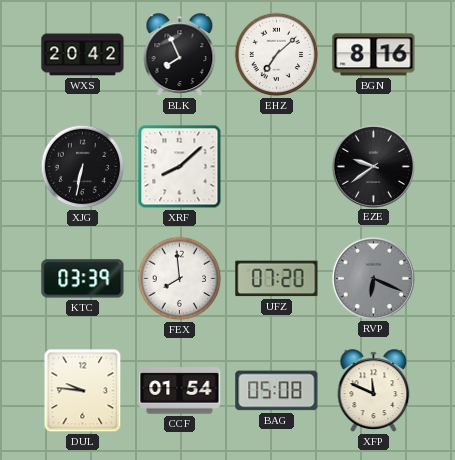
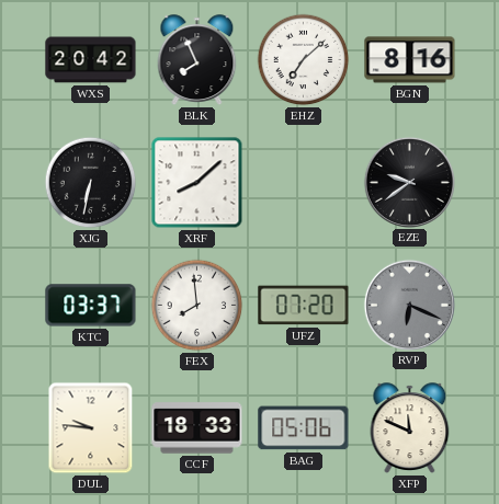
KTC: 03:39 -> 03:37 (91, 306)
CCF: 01:54 -> 18:33 (197, 428)
BAG: 05:08 -> 05:06 (304, 428)
